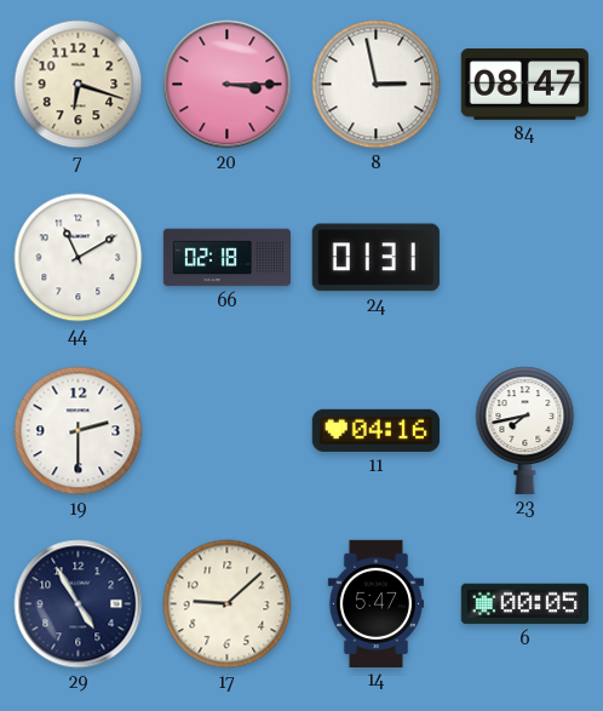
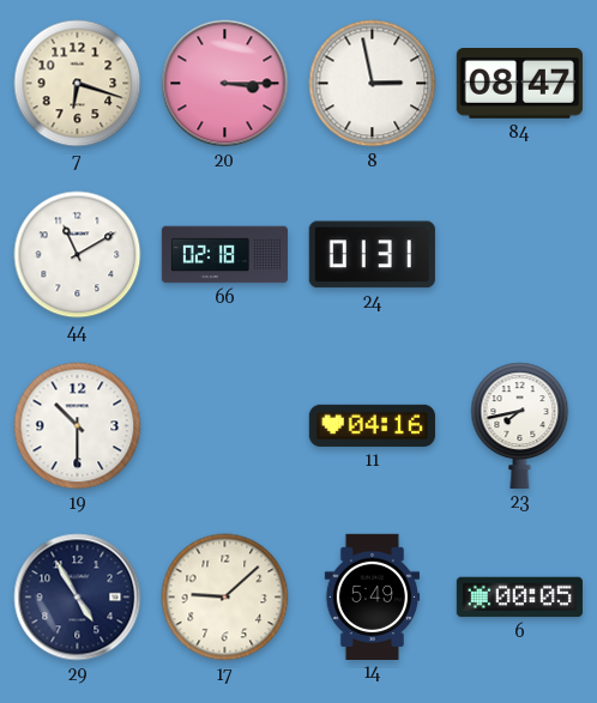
19: 2:30 -> 10:30 (78, 426)
14: 5:47 -> 5:49 (372, 596)
